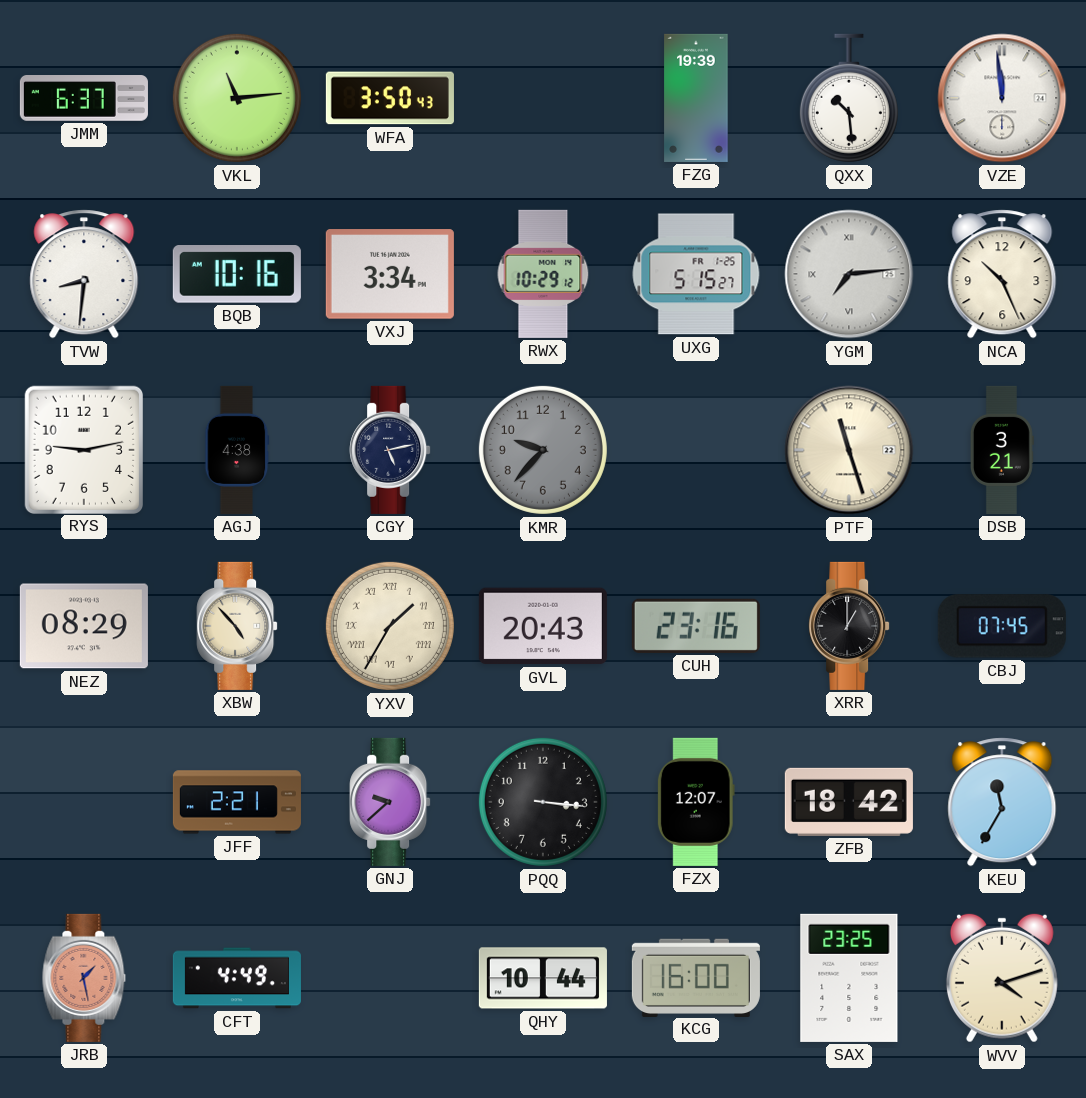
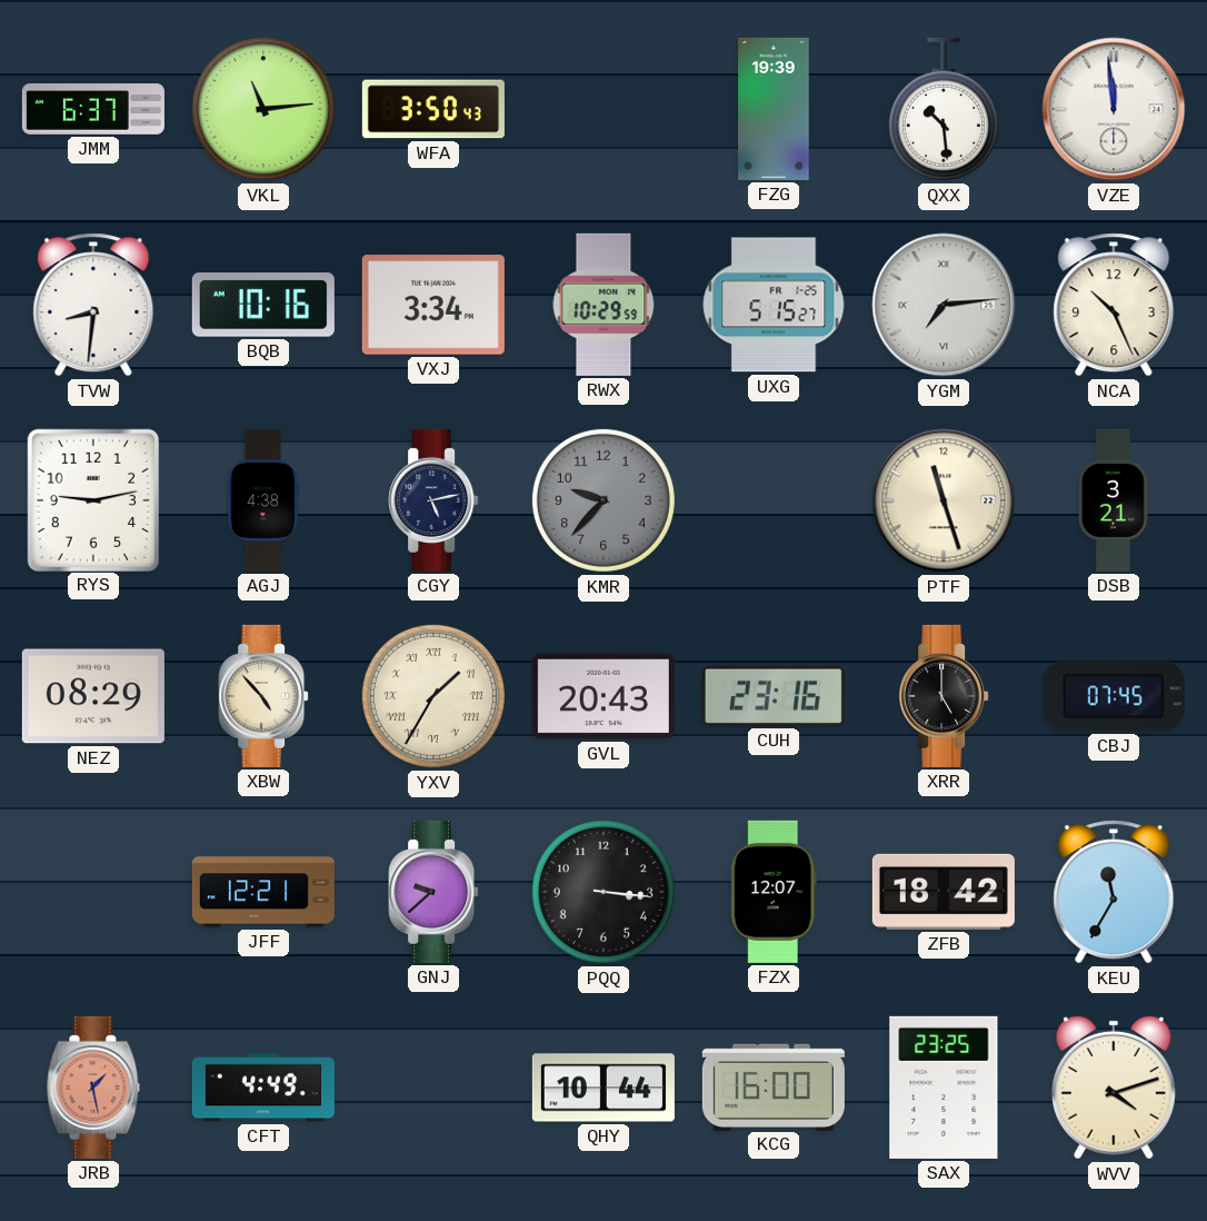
RWX: 10:29:12 -> 10:29:59 (603, 305)
XRR: 1:00 -> 5:00 (944, 696)
JFF: 2:21 -> 12:21 (263, 892)
